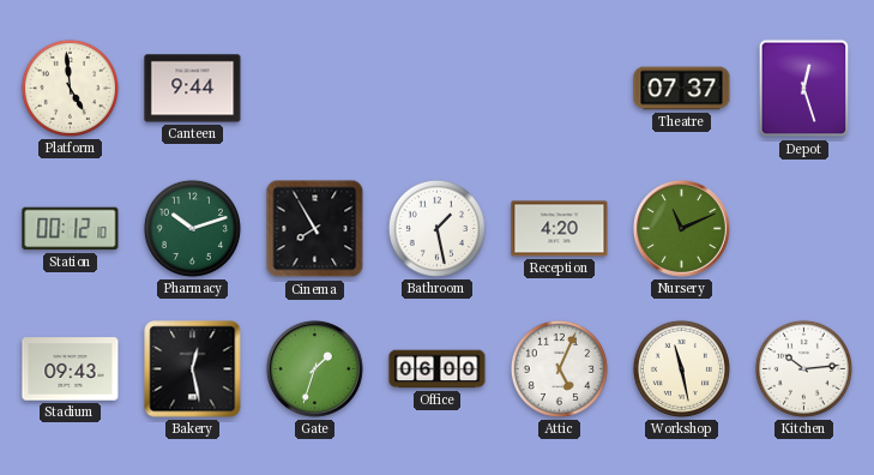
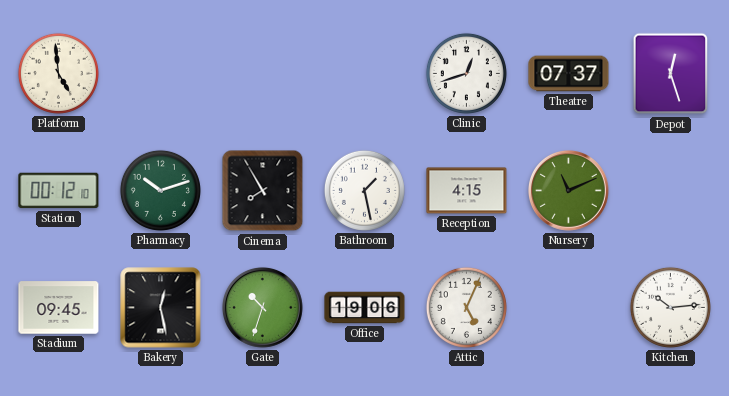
Canteen: 9:44 -> none (193, 89)
Clinic: none -> 12:42 (466, 73)
Reception: 4:20 -> 4:15 (467, 191)
Stadium: 09:43 -> 09:45 (59, 308)
Gate: 1:33 -> 10:33 (263, 308)
Office: 06:00 -> 19:06 (365, 308)
Workshop: 11:28 -> none (681, 368)
